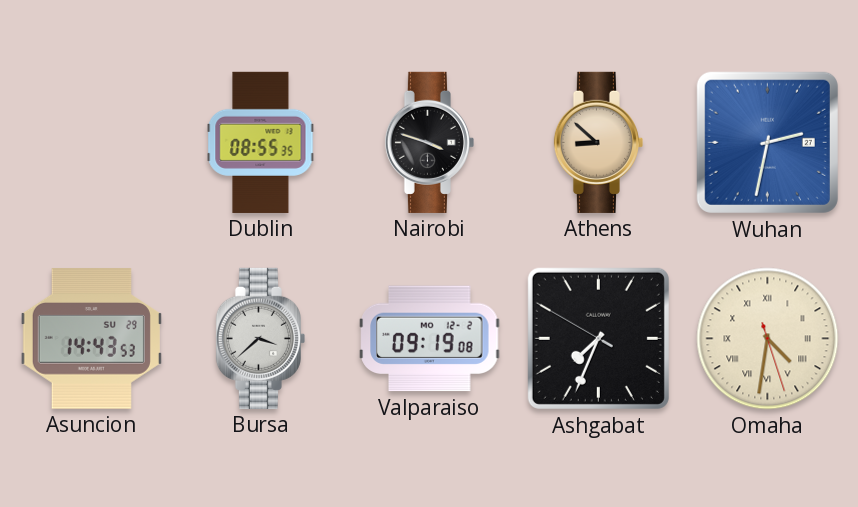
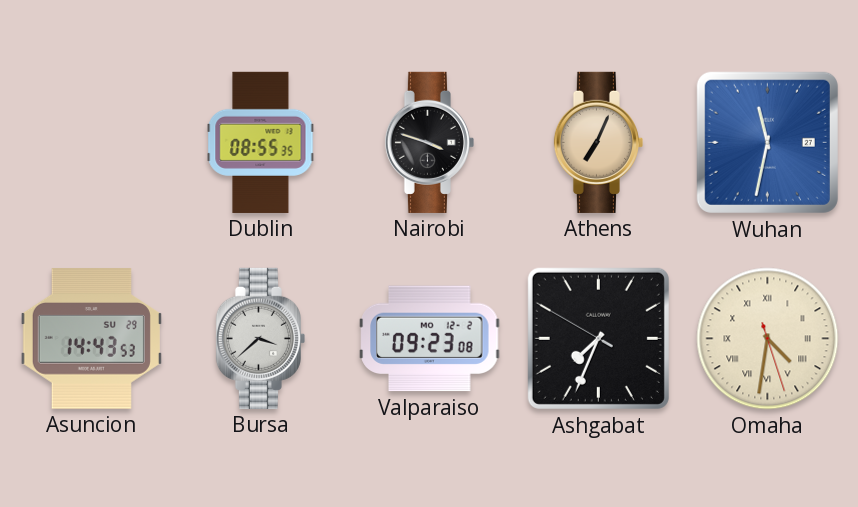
Athens: 8:52 -> 7:04 (598, 142)
Wuhan: 2:32 -> 11:32 (767, 142)
Valparaiso: 09:19 -> 09:23 (430, 339)
